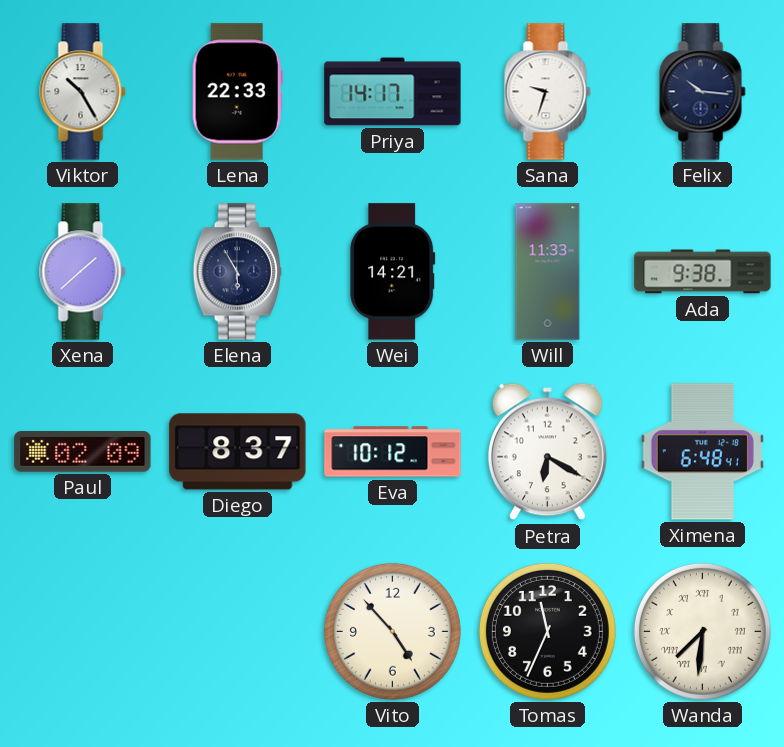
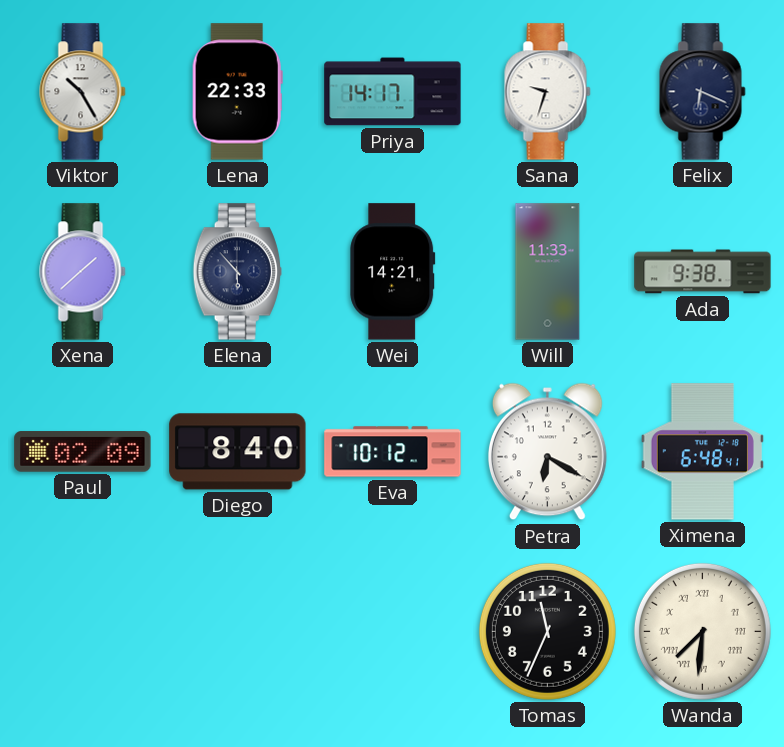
Felix: 10:16 -> 6:19 (703, 92)
Elena: 5:55 -> 5:53 (237, 272)
Diego: 8:37 -> 8:40 (238, 452)
Vito: 4:53 -> none (392, 631)
